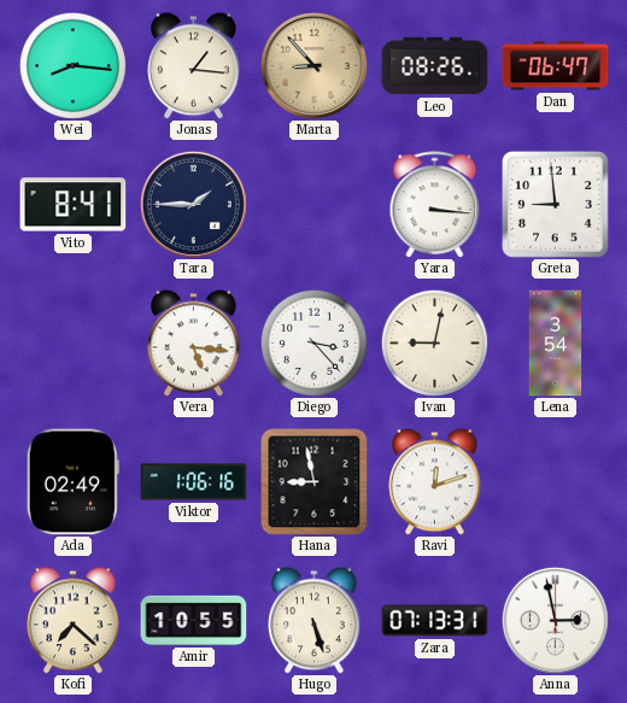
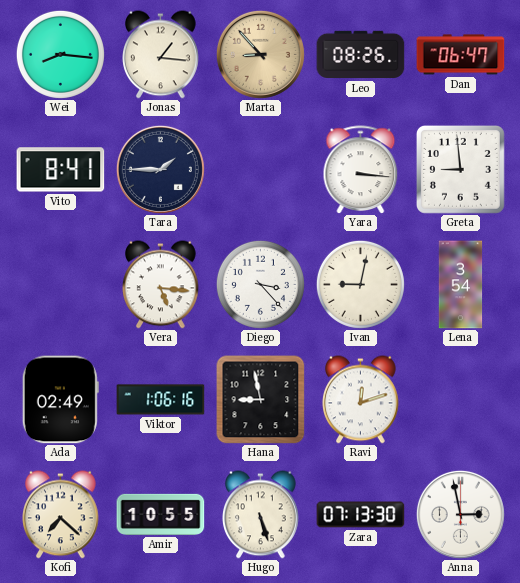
Zara: 07:13:31 -> 07:13:30 (361, 515)
